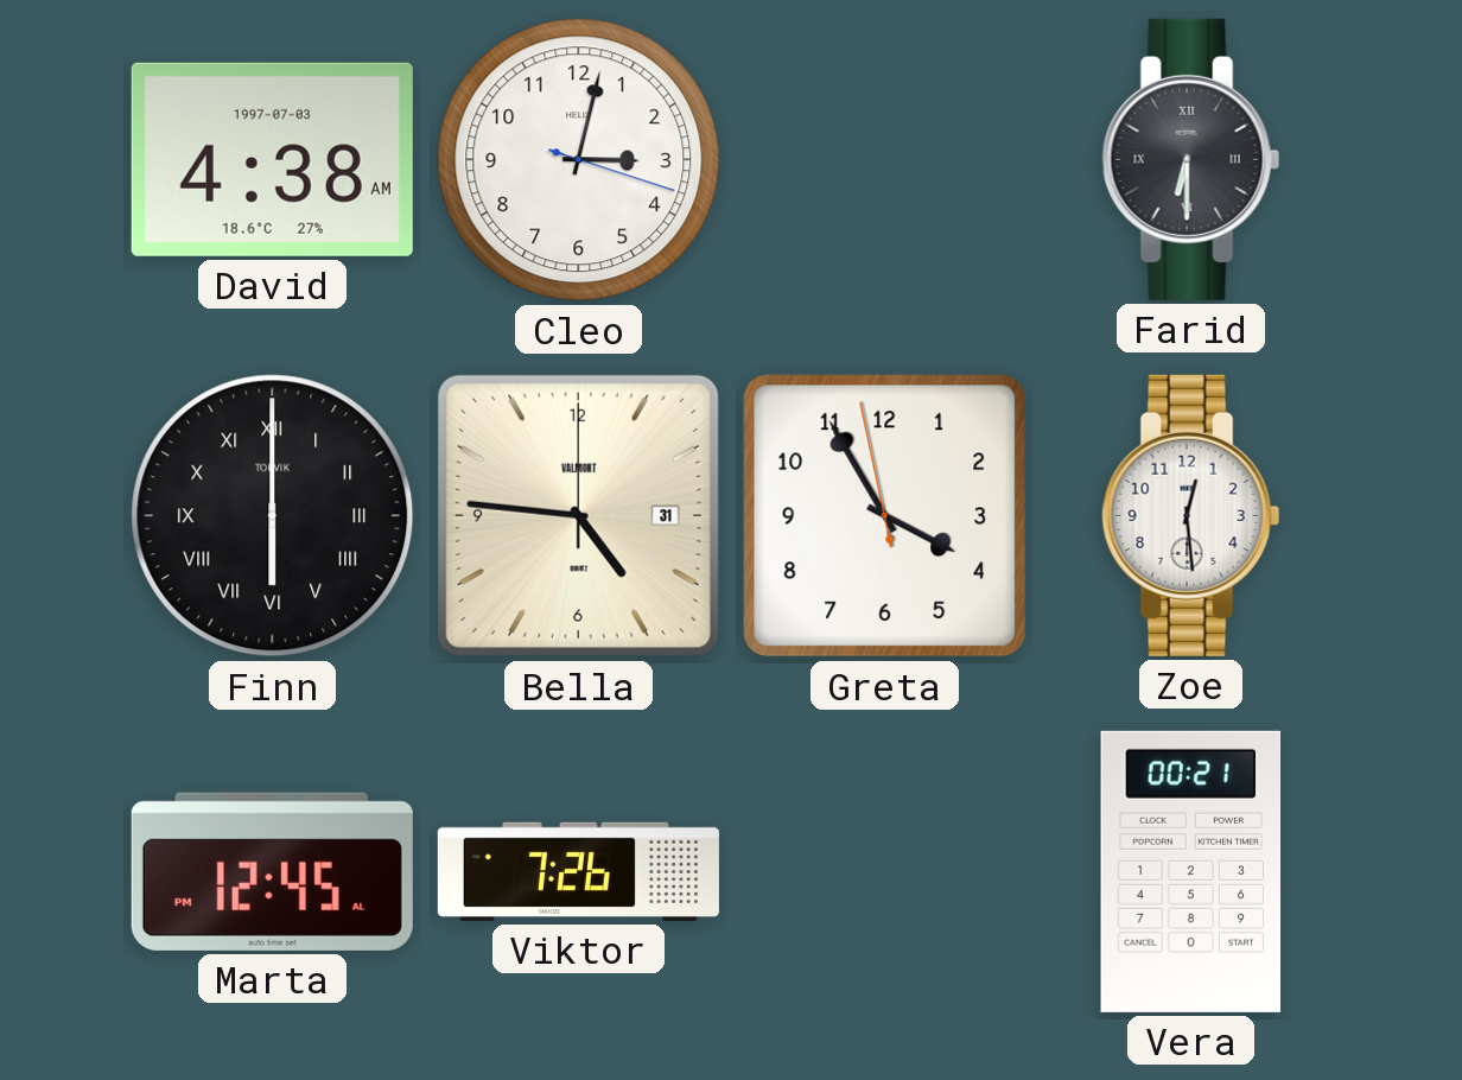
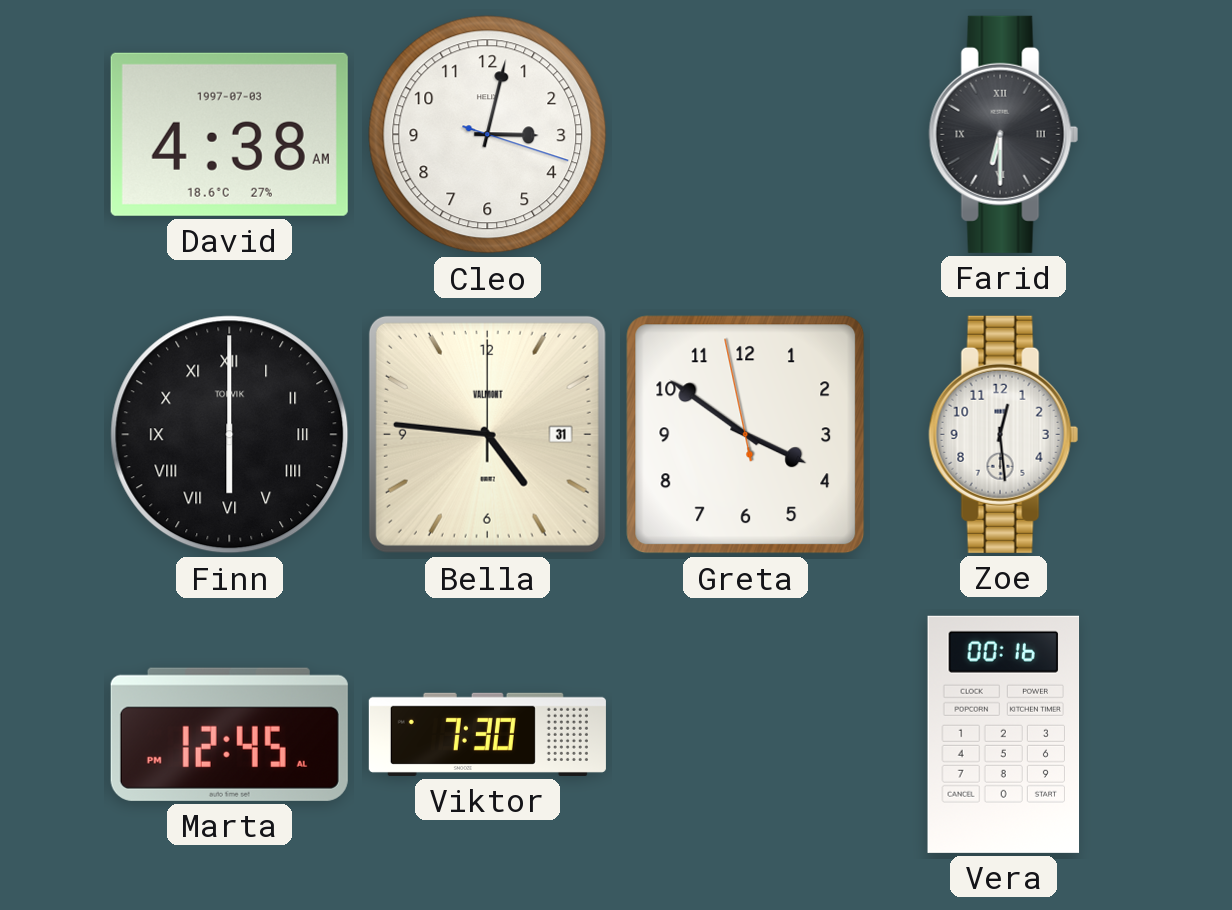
Greta: 3:54 -> 3:50 (746, 435)
Viktor: 7:26 -> 7:30 (487, 734)
Vera: 00:21 -> 00:16 (1004, 734)
